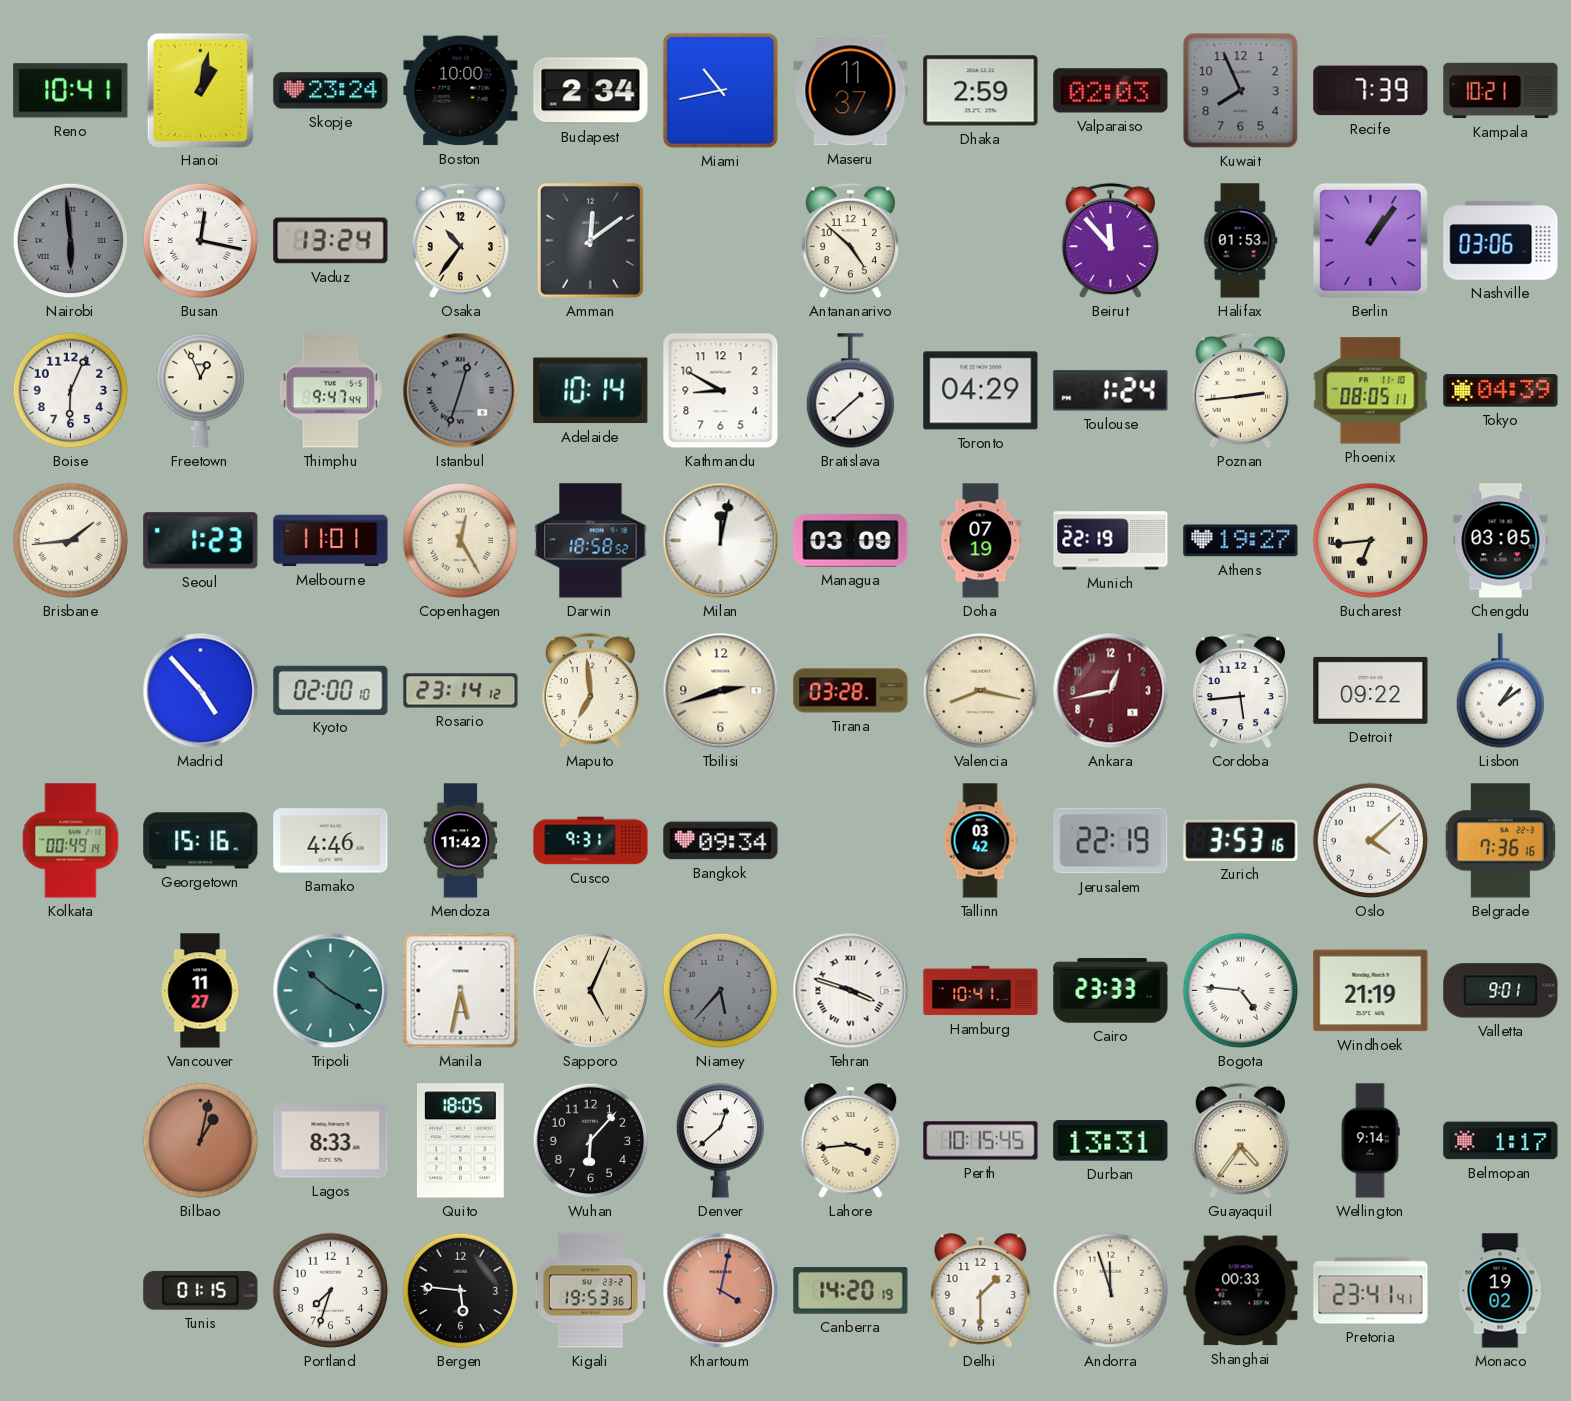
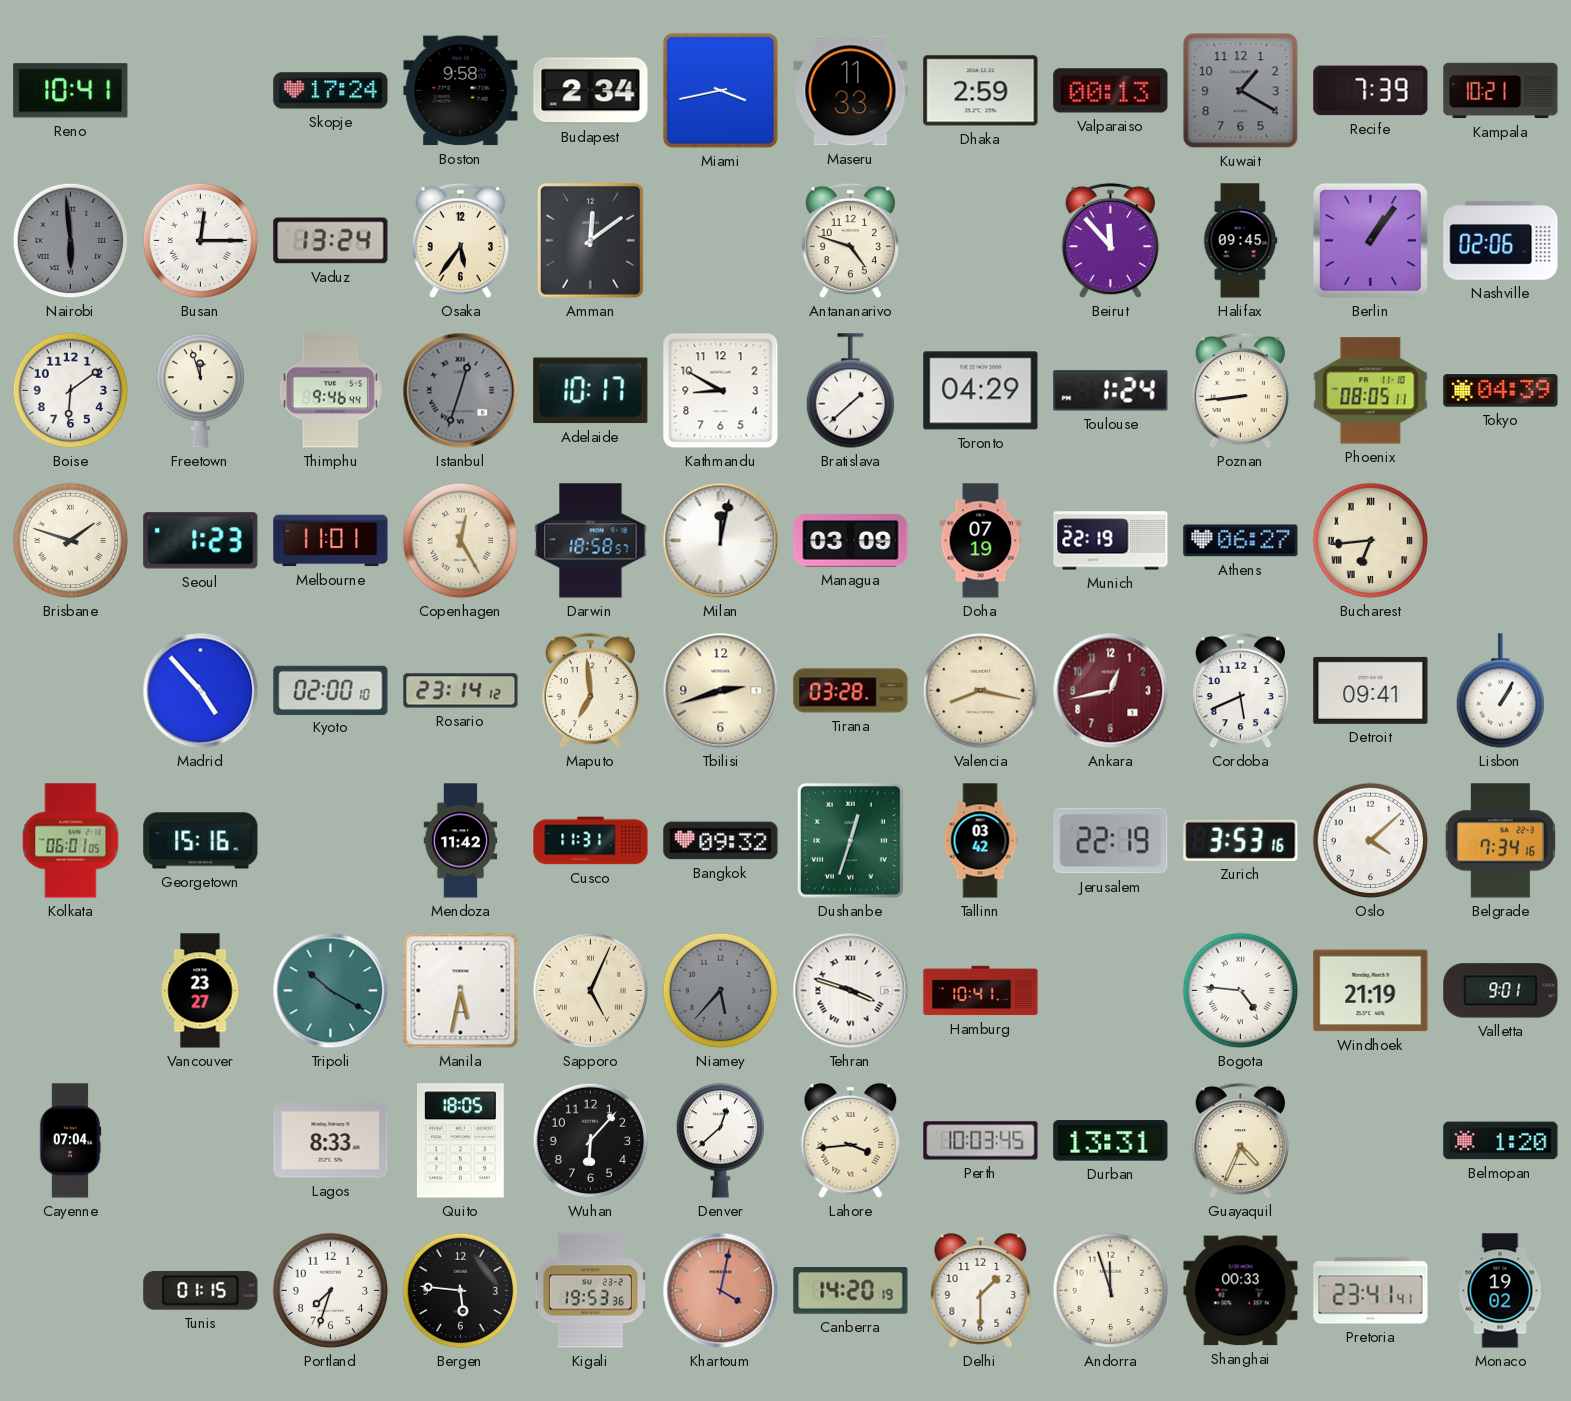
Hanoi: 1:02 -> none (200, 90)
Skopje: 23:24 -> 17:24 (331, 91)
Boston: 10:00 -> 9:58 (461, 91)
Miami: 10:43 -> 3:43 (720, 90)
Maseru: 11:37 -> 11:33 (851, 91)
Valparaiso: 02:03 -> 00:13 (1111, 91)
Kuwait: 7:56 -> 1:20 (1241, 91)
Busan: 12:17 -> 12:15 (201, 241)
Osaka: 10:36 -> 5:36 (461, 241)
Antananarivo: 4:52 -> 4:48 (851, 241)
Halifax: 01:53 -> 09:45 (1240, 241)
Nashville: 03:06 -> 02:06 (1501, 241)
Boise: 6:04 -> 6:09 (71, 391)
Freetown: 12:56 -> 11:57 (200, 391)
Thimphu: 9:47 -> 9:46 (330, 391)
Adelaide: 10:14 -> 10:17 (591, 391)
Poznan: 2:44 -> 8:44 (1241, 391)
Brisbane: 1:44 -> 1:48 (71, 541)
Darwin: 18:58:52 -> 18:58:57 (591, 541)
Athens: 19:27 -> 06:27 (1241, 541)
Chengdu: 03:05 -> none (1501, 541)
Cordoba: 5:44 -> 5:41 (1241, 691)
Detroit: 09:22 -> 09:41 (1371, 690)
Lisbon: 1:09 -> 1:05 (1500, 691)
Kolkata: 00:49 -> 06:01 (71, 841)
Bamako: 4:46 -> none (331, 841)
Cusco: 9:31 -> 11:31 (591, 841)
Bangkok: 09:34 -> 09:32 (721, 841)
Dushanbe: none -> 12:33 (850, 840)
Belgrade: 7:36 -> 7:34 (1500, 841)
Vancouver: 11:27 -> 23:27 (200, 991)
Cairo: 23:33 -> none (1111, 991)
Cayenne: none -> 07:04 (70, 1141)
Bilbao: 1:02 -> none (201, 1141)
Perth: 10:15 -> 10:03 (981, 1141)
Guayaquil: 4:36 -> 4:34 (1241, 1141)
Wellington: 9:14 -> none (1370, 1141)
Belmopan: 1:17 -> 1:20 (1501, 1141)
